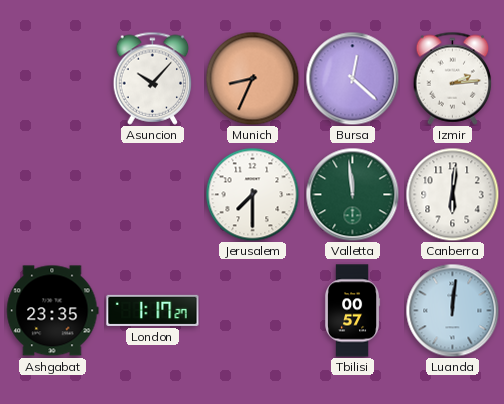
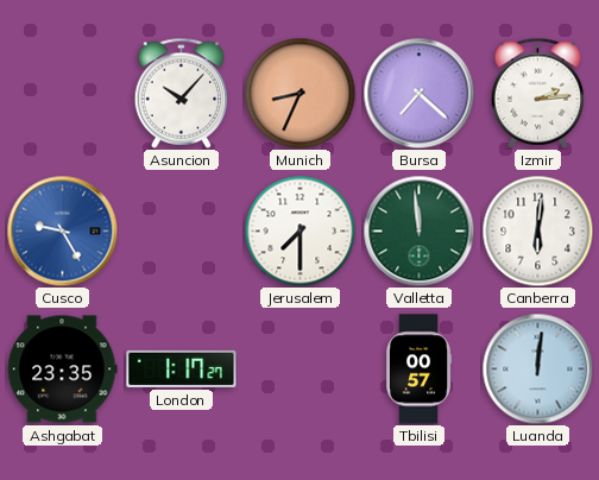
Bursa: 12:22 -> 7:22 (418, 93)
Cusco: none -> 9:25 (62, 230)
